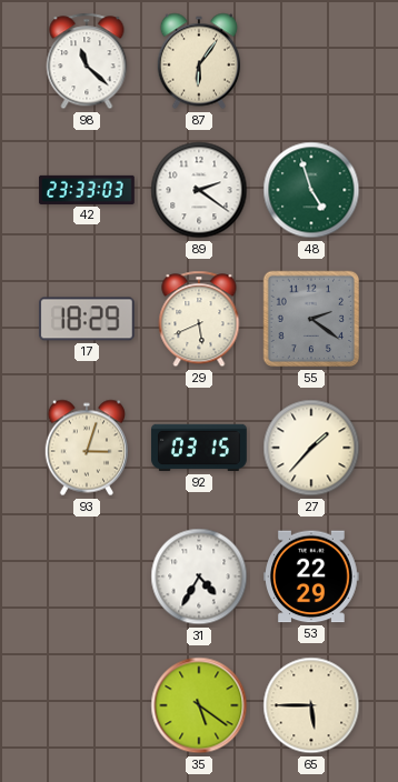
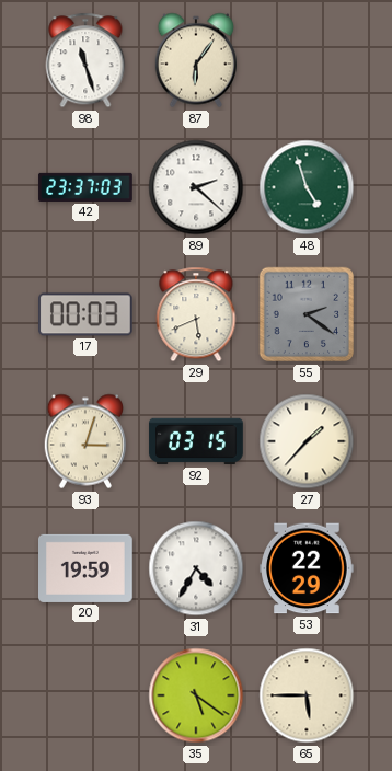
98: 11:22 -> 11:27 (85, 60)
42: 23:33 -> 23:37 (85, 187)
89: 2:21 -> 2:22 (196, 187)
17: 18:29 -> 00:03 (87, 314)
20: none -> 19:59 (85, 568)
